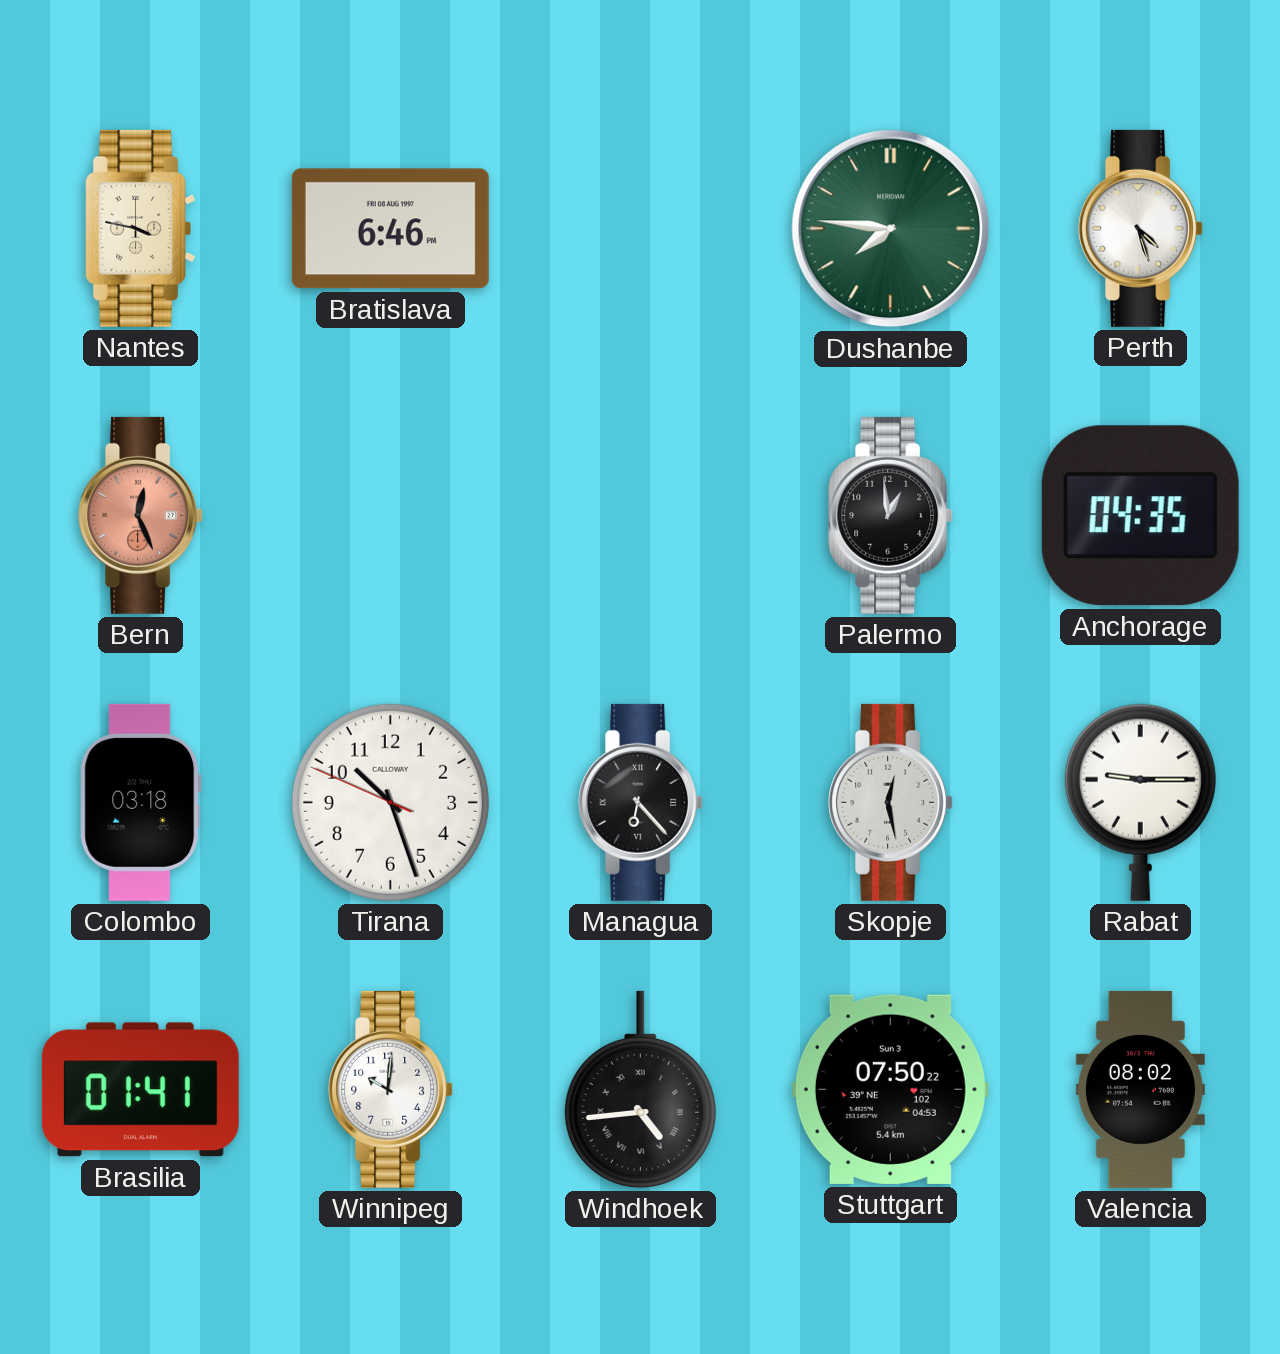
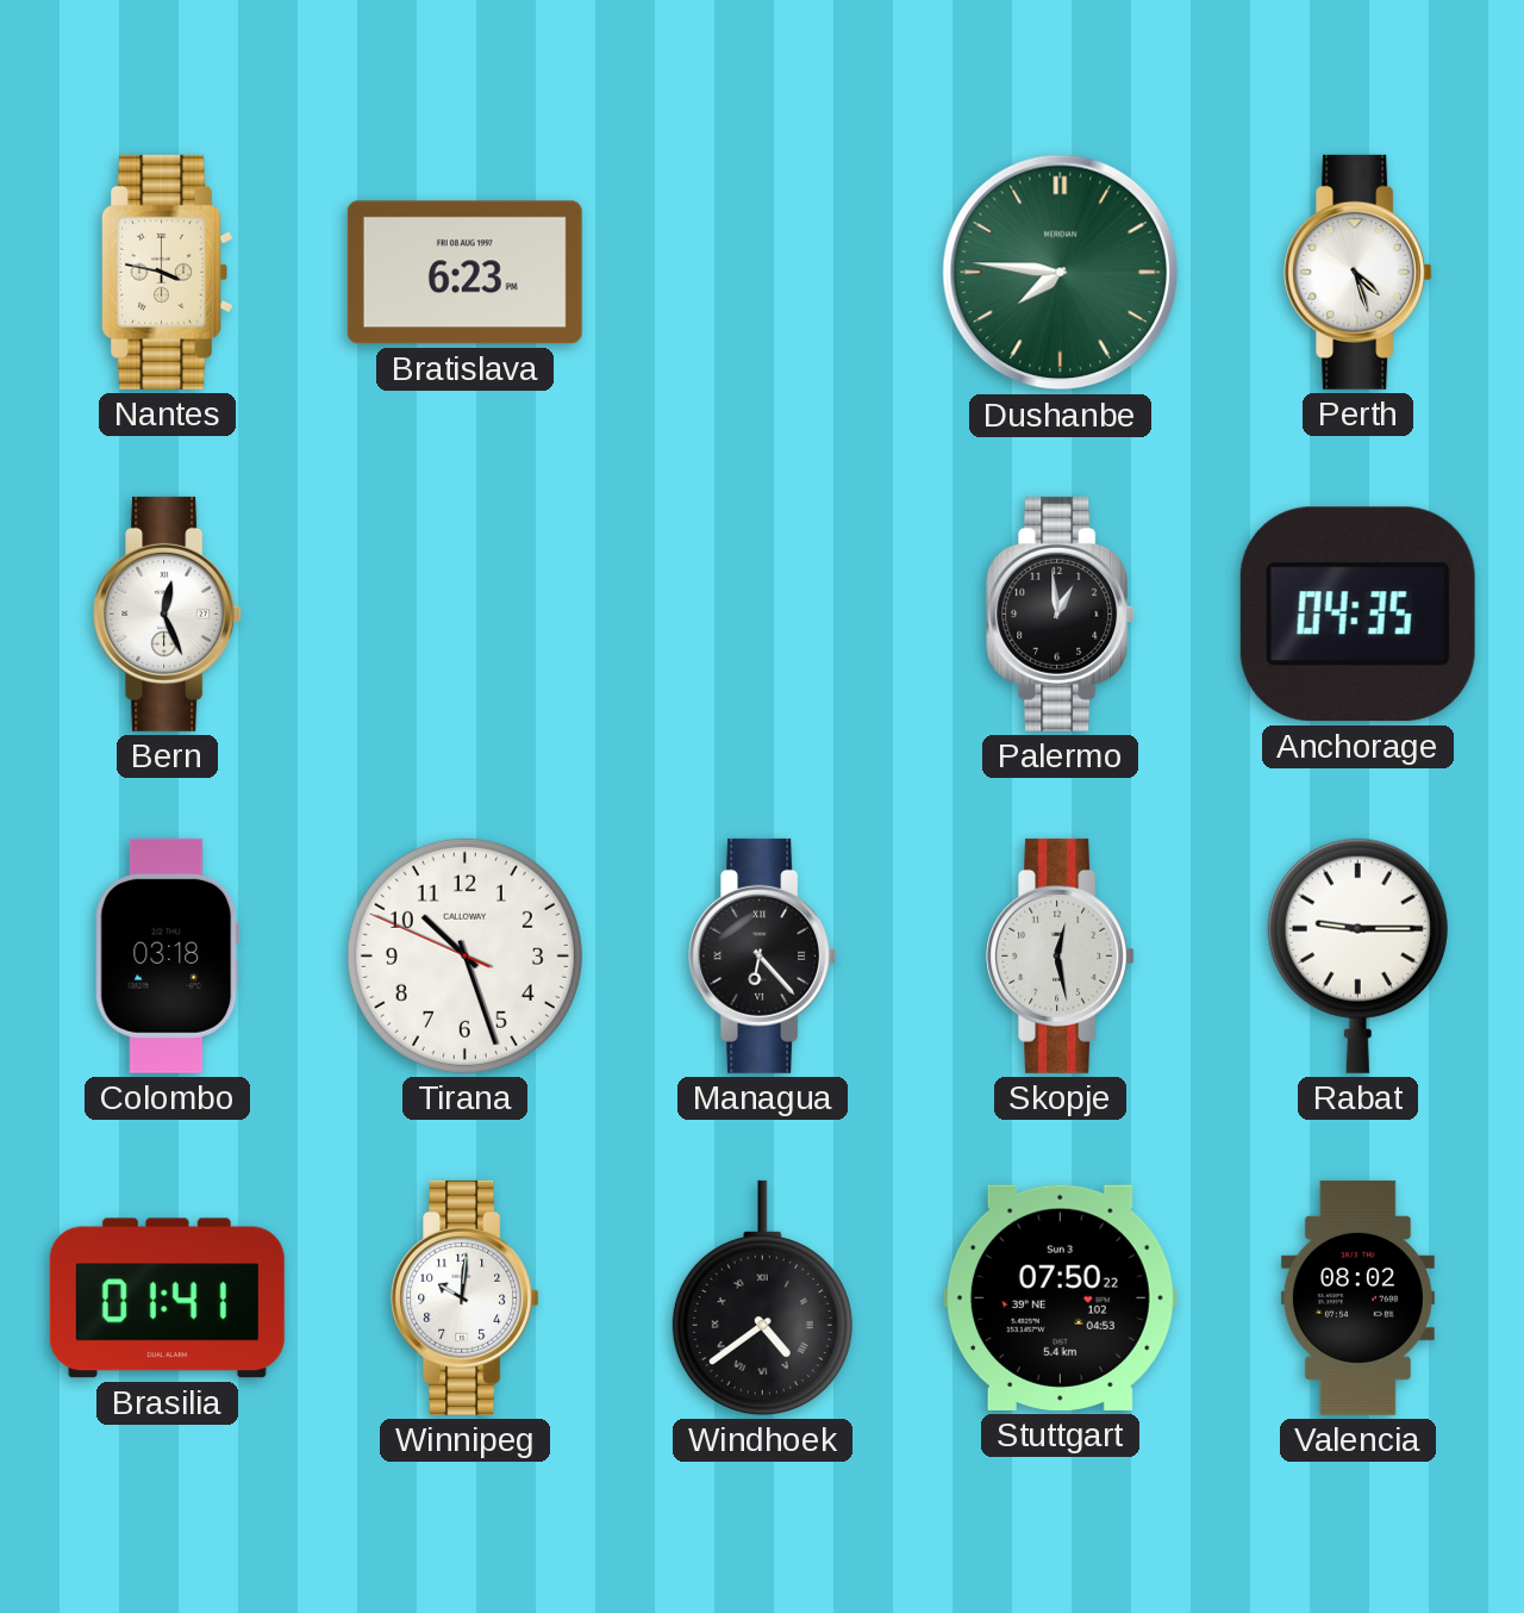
Bratislava: 6:46 -> 6:23 (464, 273)
Bern dial: salmon -> white (168, 614)
Windhoek: 4:44 -> 4:39 (762, 1297)
